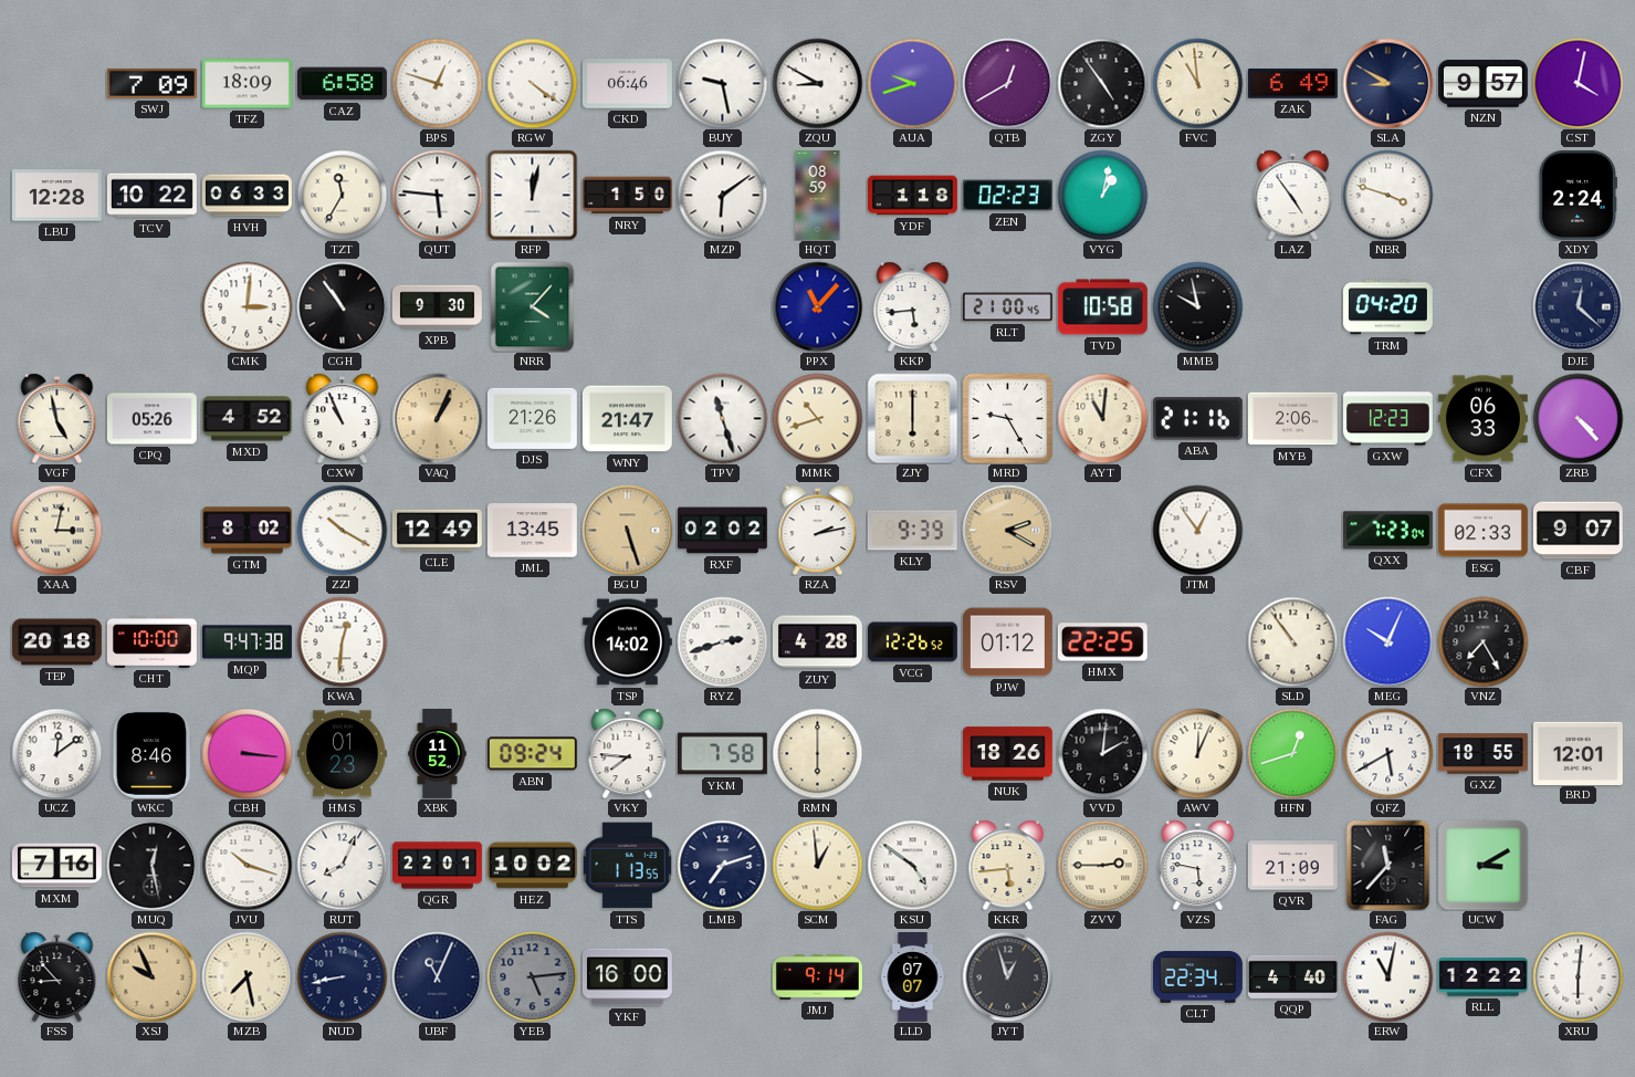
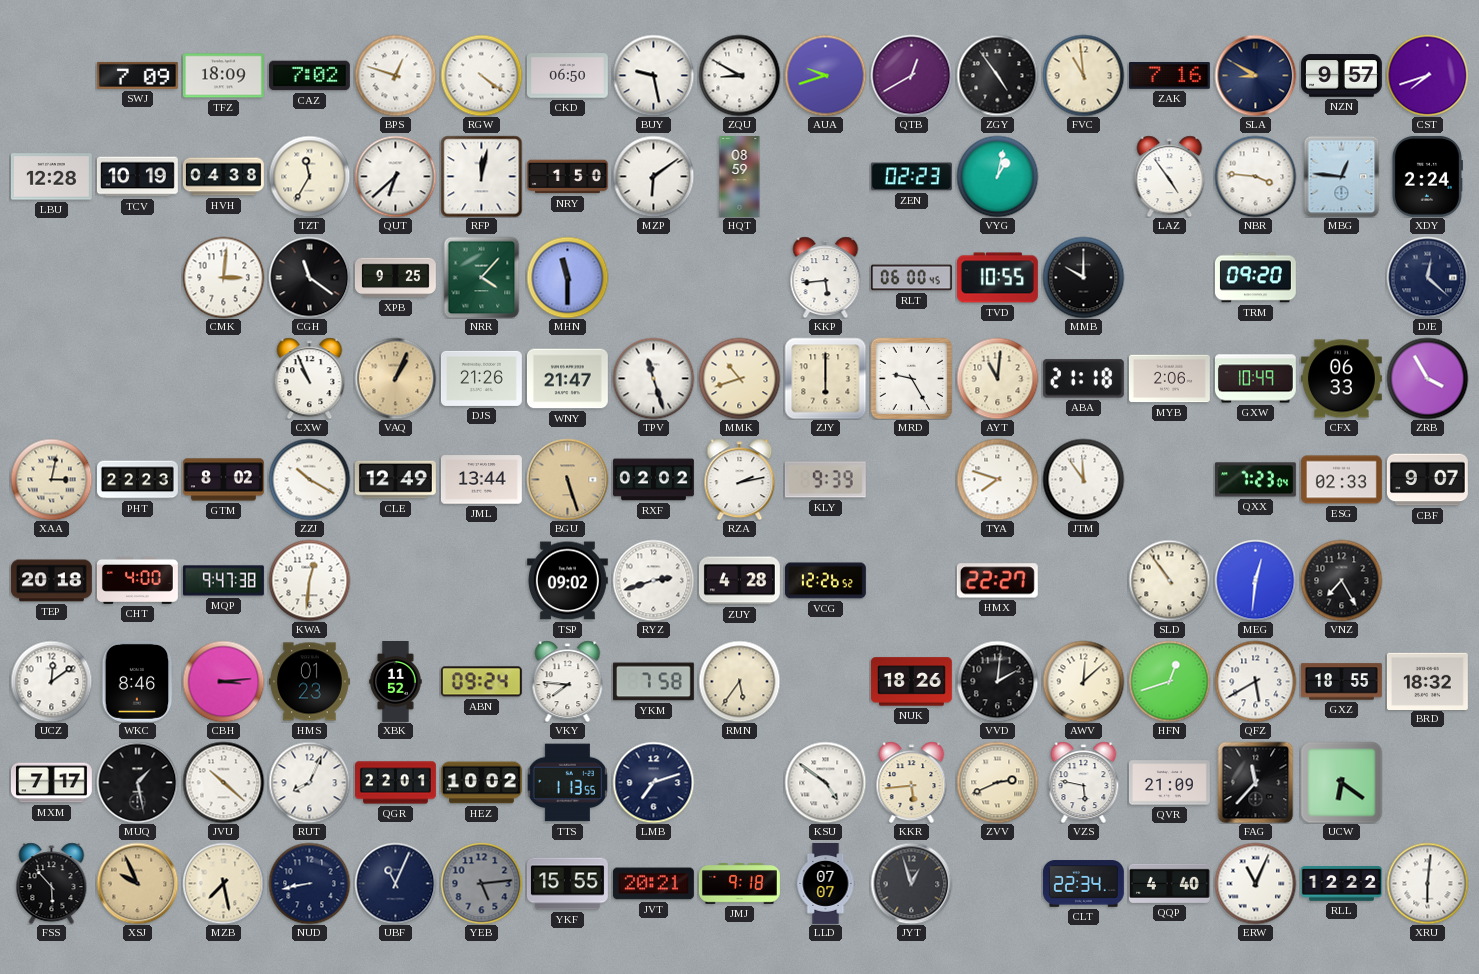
CAZ: 6:58 -> 7:02 (309, 76)
CKD: 06:46 -> 06:50 (567, 76)
ZAK: 6:49 -> 7:16 (1169, 76)
CST: 4:02 -> 7:42 (1427, 75)
TCV: 10:22 -> 10:19 (137, 177)
HVH: 06:33 -> 04:38 (223, 177)
QUT: 5:46 -> 6:38 (395, 176)
YDF: 1:18 -> none (913, 196)
NBR: 3:48 -> 3:46 (1255, 176)
MBG: none -> 12:46 (1342, 176)
CGH: 10:54 -> 11:21 (309, 277)
XPB: 9:30 -> 9:25 (395, 278)
MHN: none -> 11:30 (567, 277)
PPX: 11:07 -> none (817, 306)
RLT: 21:00 -> 06:00 (911, 278)
TVD: 10:58 -> 10:55 (997, 278)
MMB: 9:58 -> 10:00 (1083, 277)
TRM: 04:20 -> 09:20 (1255, 278)
VGF: 4:58 -> none (57, 418)
CPQ: 05:26 -> none (151, 419)
MXD: 4:52 -> none (247, 419)
ABA: 21:16 -> 21:18 (1083, 379)
GXW: 12:23 -> 10:49 (1255, 379)
ZRB: 4:23 -> 3:55 (1427, 378)
PHT: none -> 22:23 (138, 480)
JML: 13:45 -> 13:44 (481, 480)
RSV: 2:20 -> none (1007, 530)
TYA: none -> 7:48 (997, 479)
JTM: 12:54 -> 11:54 (1083, 479)
CHT: 10:00 -> 4:00 (137, 580)
TSP: 14:02 -> 09:02 (567, 581)
PJW: 01:12 -> none (1007, 642)
HMX: 22:25 -> 22:27 (997, 581)
MEG: 10:04 -> 12:31 (1255, 580)
CBH: 3:16 -> 3:14 (223, 681)
RMN: 6:00 -> 5:36 (739, 681)
AWV: 12:04 -> 12:08 (1083, 681)
BRD: 12:01 -> 18:32 (1427, 681)
MXM: 7:16 -> 7:17 (51, 783)
MUQ: 12:28 -> 1:28 (137, 782)
JVU: 10:18 -> 10:22 (223, 782)
SCM: 12:59 -> none (817, 865)
ZVV: 2:45 -> 2:41 (997, 782)
UCW: 3:10 -> 6:21 (1341, 782)
FSS: 8:53 -> 5:53 (52, 883)
YKF: 16:00 -> 15:55 (567, 884)
JVT: none -> 20:21 (653, 884)
JMJ: 9:14 -> 9:18 (739, 884)
ERW: 11:02 -> 11:04 (1255, 883)
